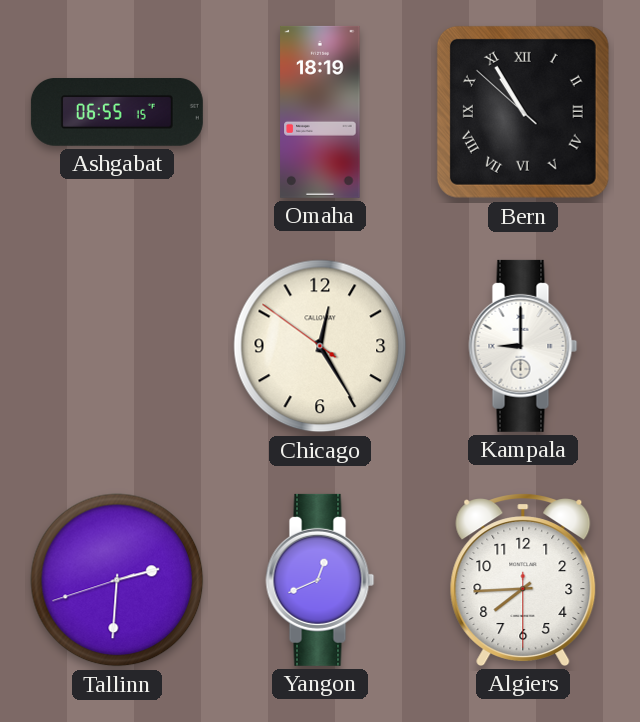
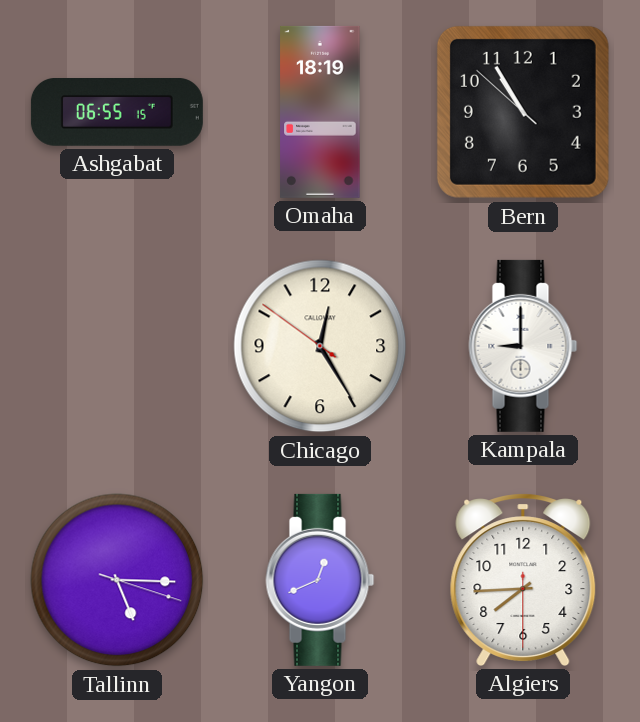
Bern numerals: Roman -> Arabic (523, 112)
Tallinn: 2:30 -> 5:15 (117, 580)
